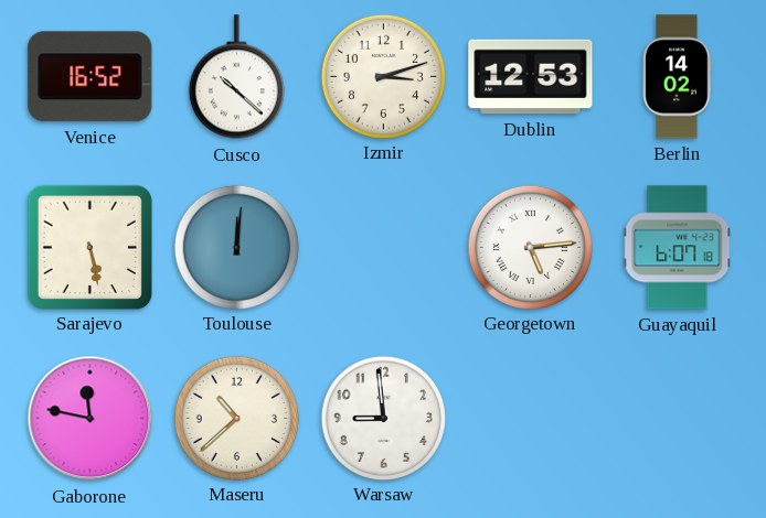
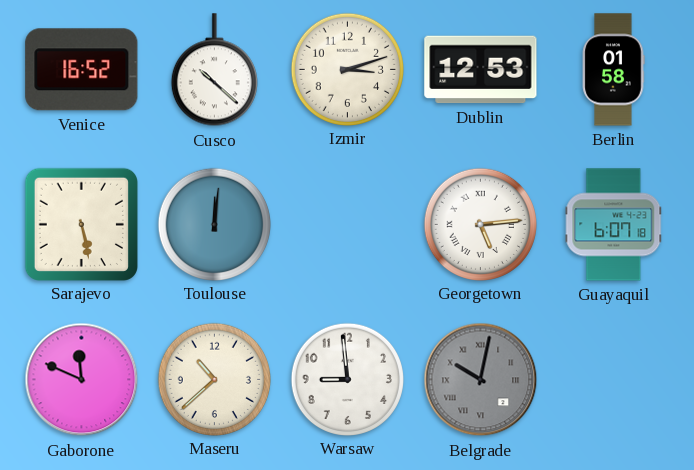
Berlin: 14:02 -> 01:58 (613, 70)
Gaborone: 11:47 -> 11:49 (82, 380)
Belgrade: none -> 10:02 (481, 380)
